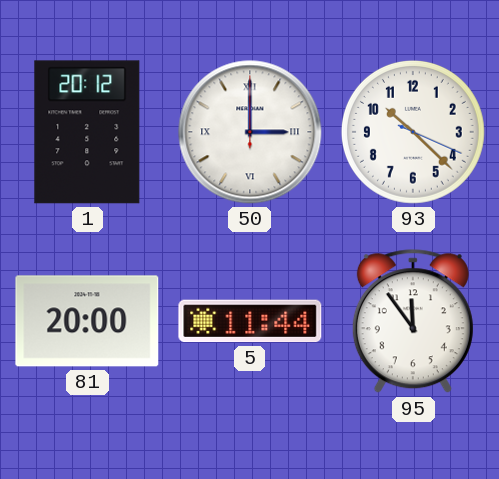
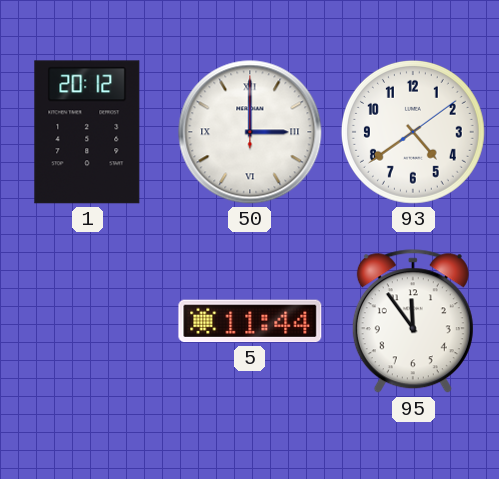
93: 10:22 -> 4:39 (413, 132)
81: 20:00 -> none (87, 321)
